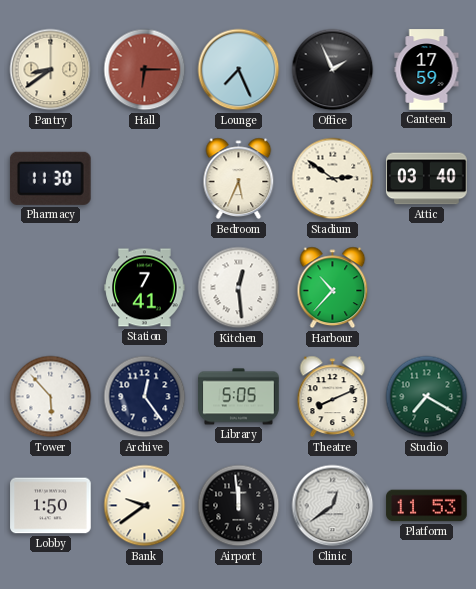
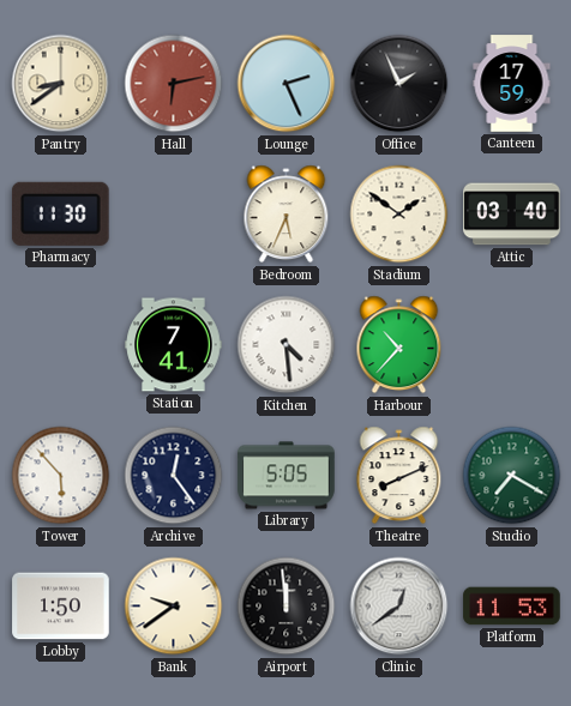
Hall: 6:15 -> 6:13 (174, 84)
Lounge: 7:26 -> 2:26 (287, 84)
Stadium: 2:51 -> 1:51 (399, 215)
Kitchen: 12:29 -> 4:29 (287, 345)
